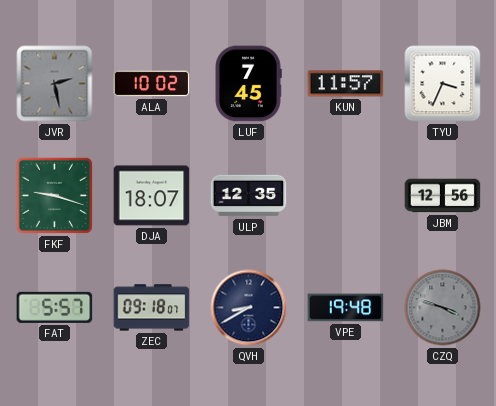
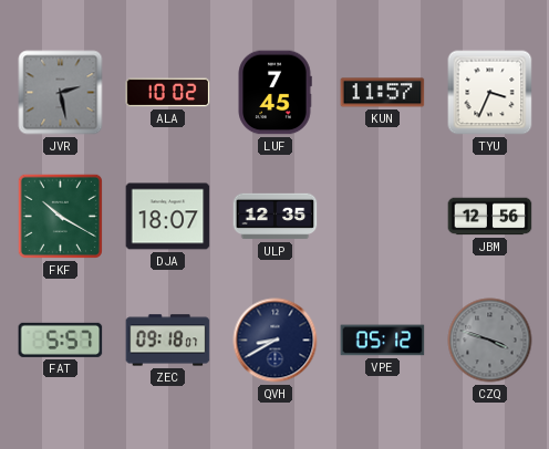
FKF: 9:18 -> 10:20 (60, 216)
VPE: 19:48 -> 05:12 (383, 341)
